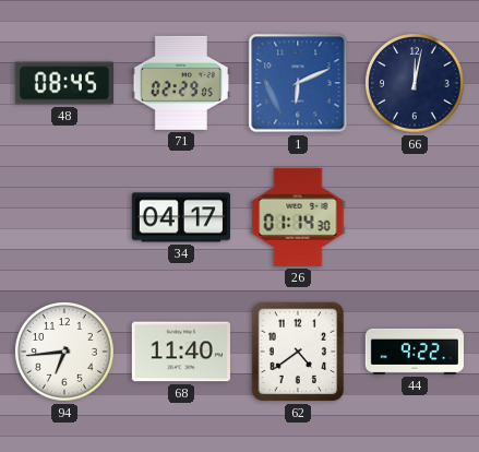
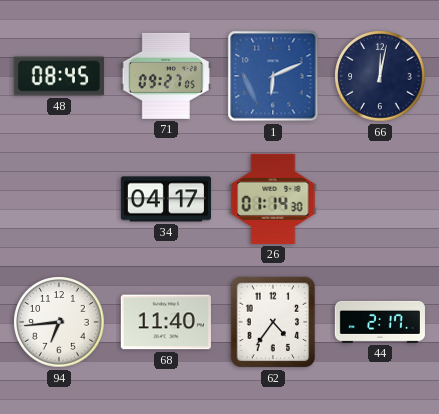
71: 02:29 -> 09:27 (166, 76)
62: 4:39 -> 4:36 (273, 322)
44: 9:22 -> 2:17 (380, 322)
